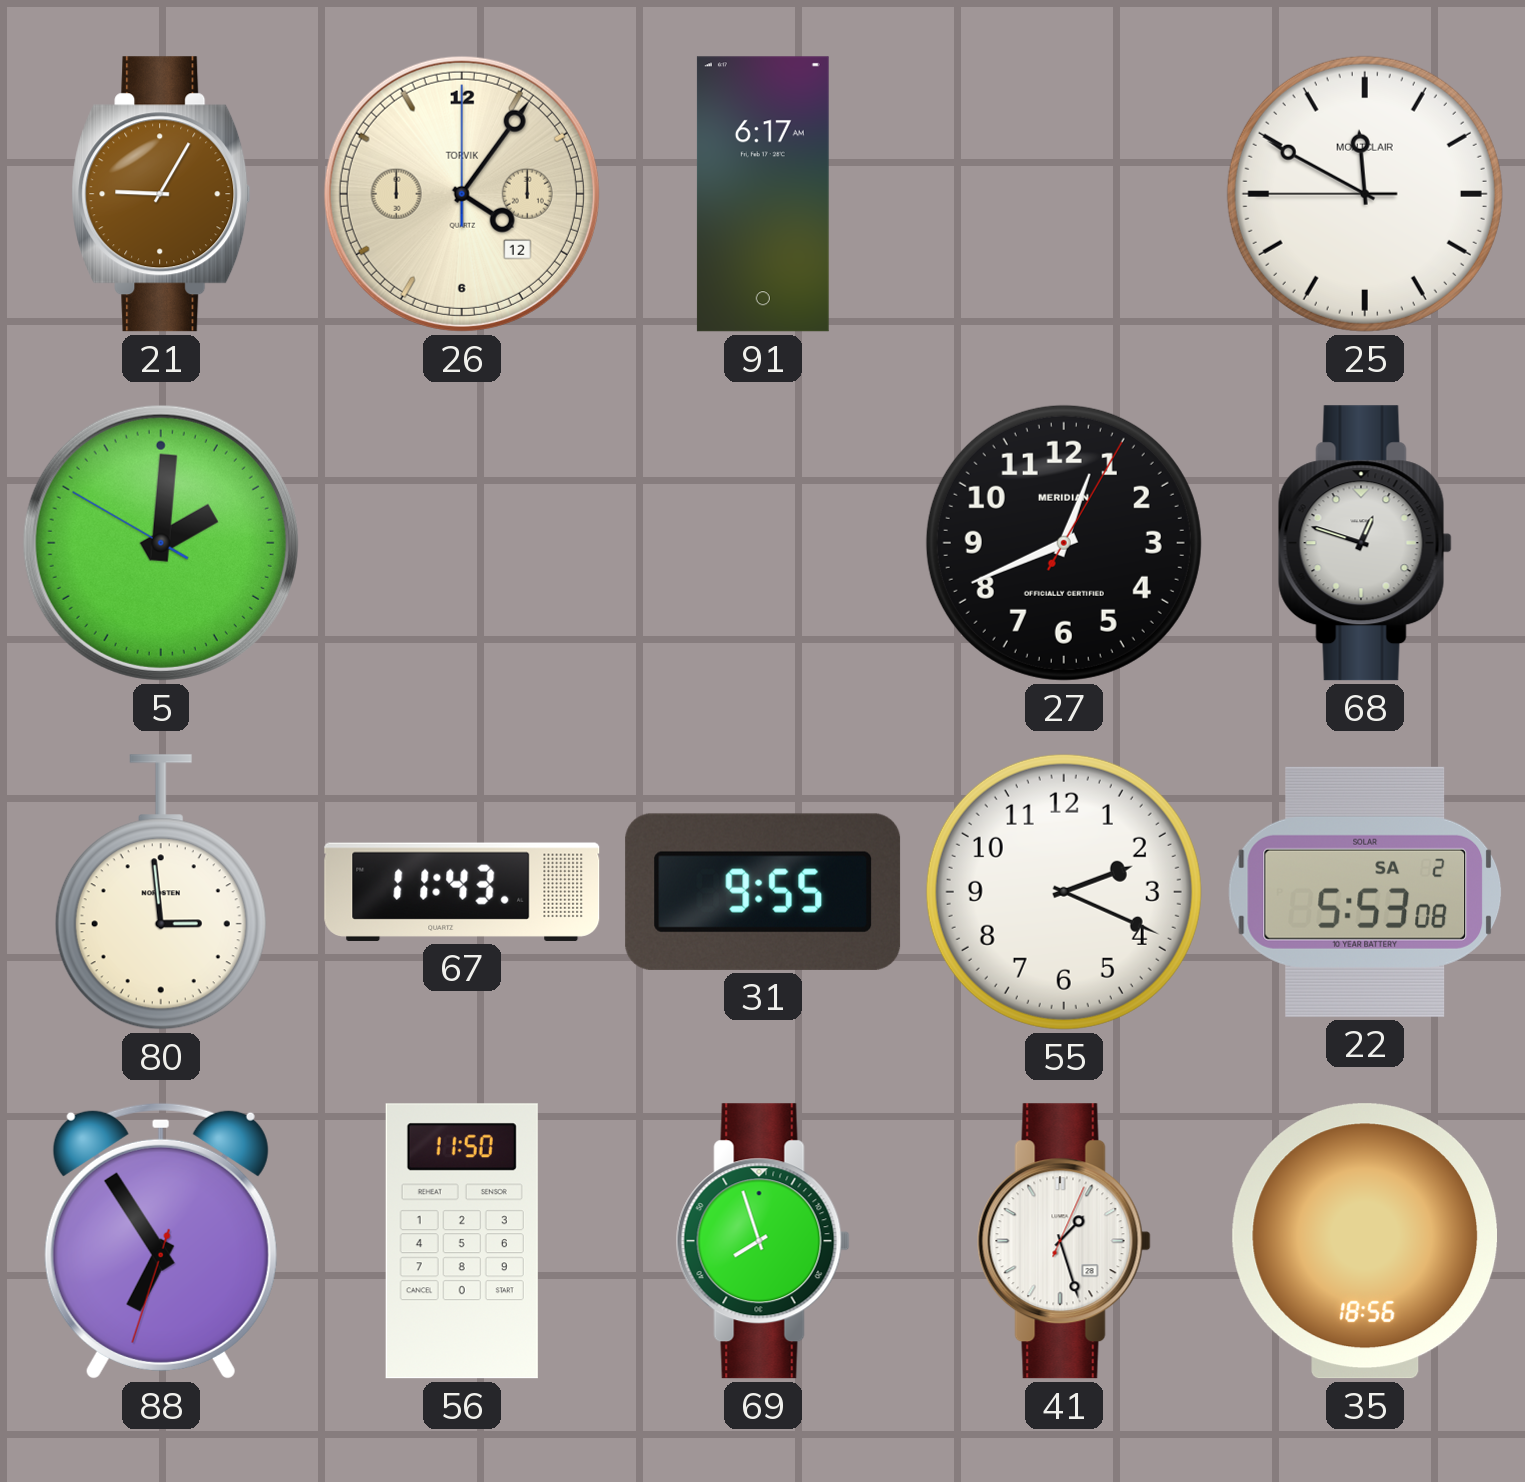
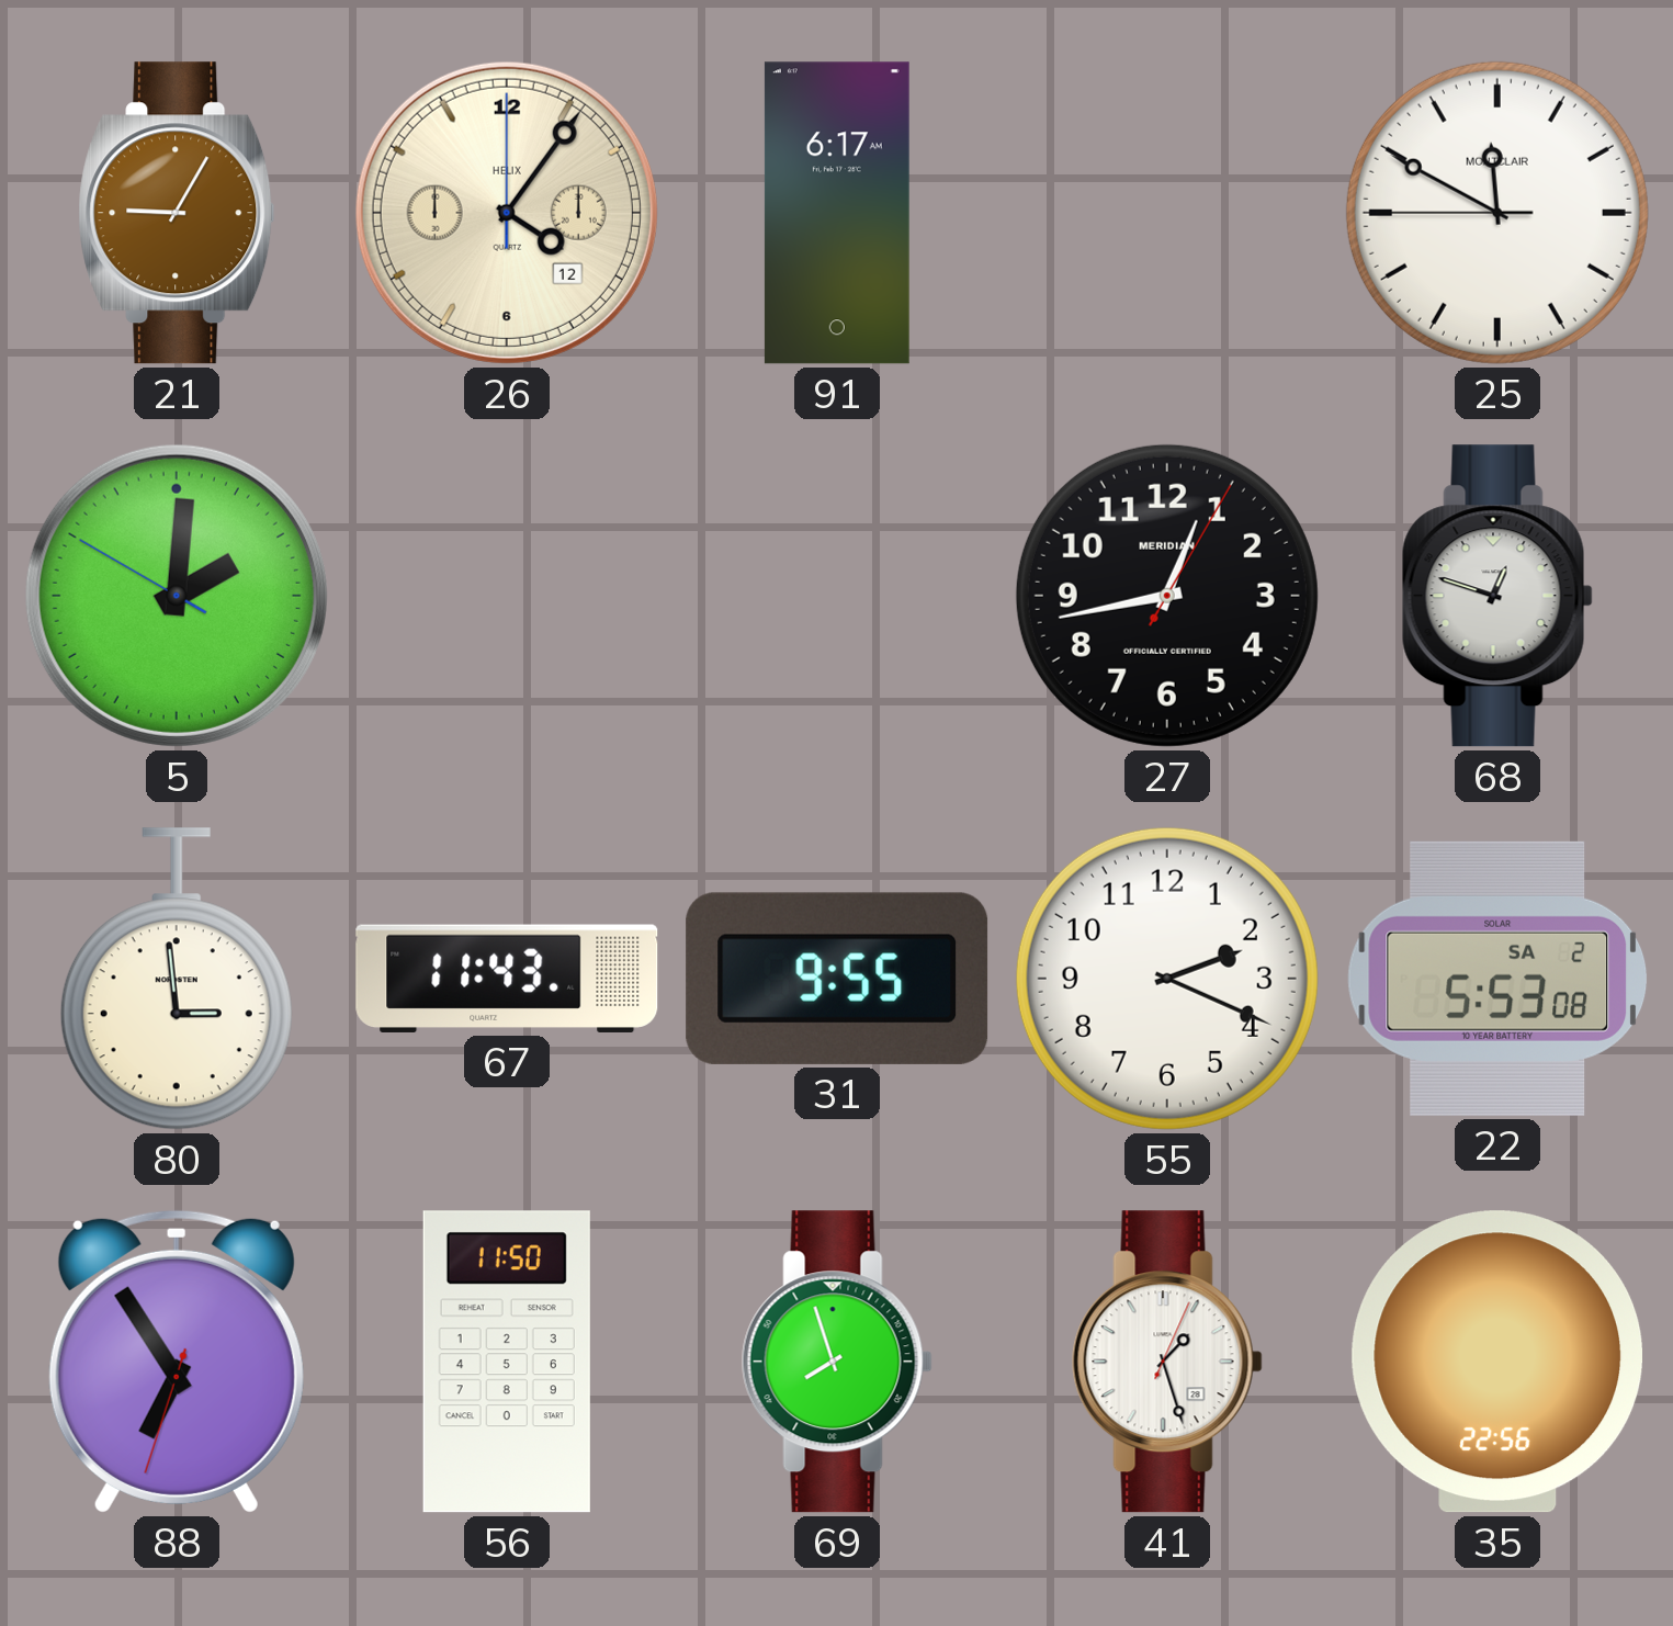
26 brand: TORVIK -> HELIX (507, 213)
27: 12:41 -> 12:43 (1167, 596)
35: 18:56 -> 22:56 (1496, 1362)
